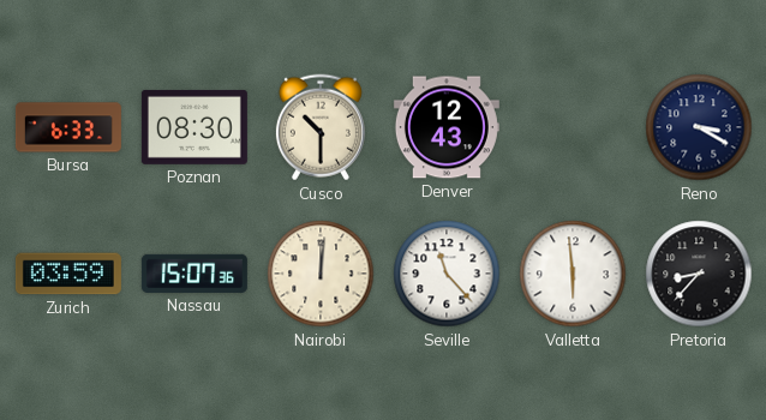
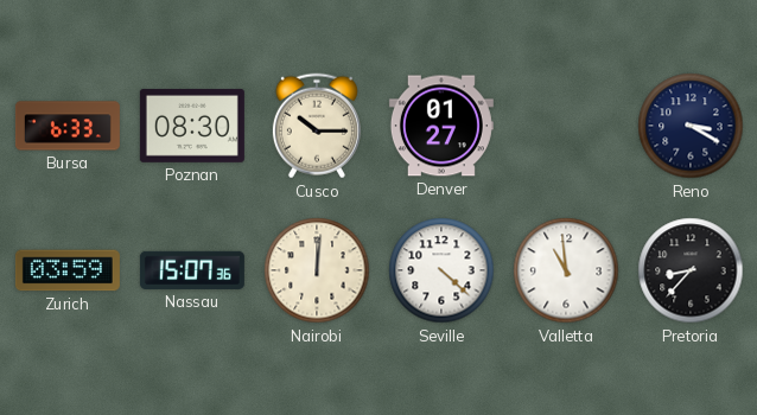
Cusco: 10:30 -> 10:15 (317, 126)
Denver: 12:43 -> 01:27 (441, 126)
Seville: 11:23 -> 4:22 (441, 270)
Valletta: 5:59 -> 10:59 (566, 270)
